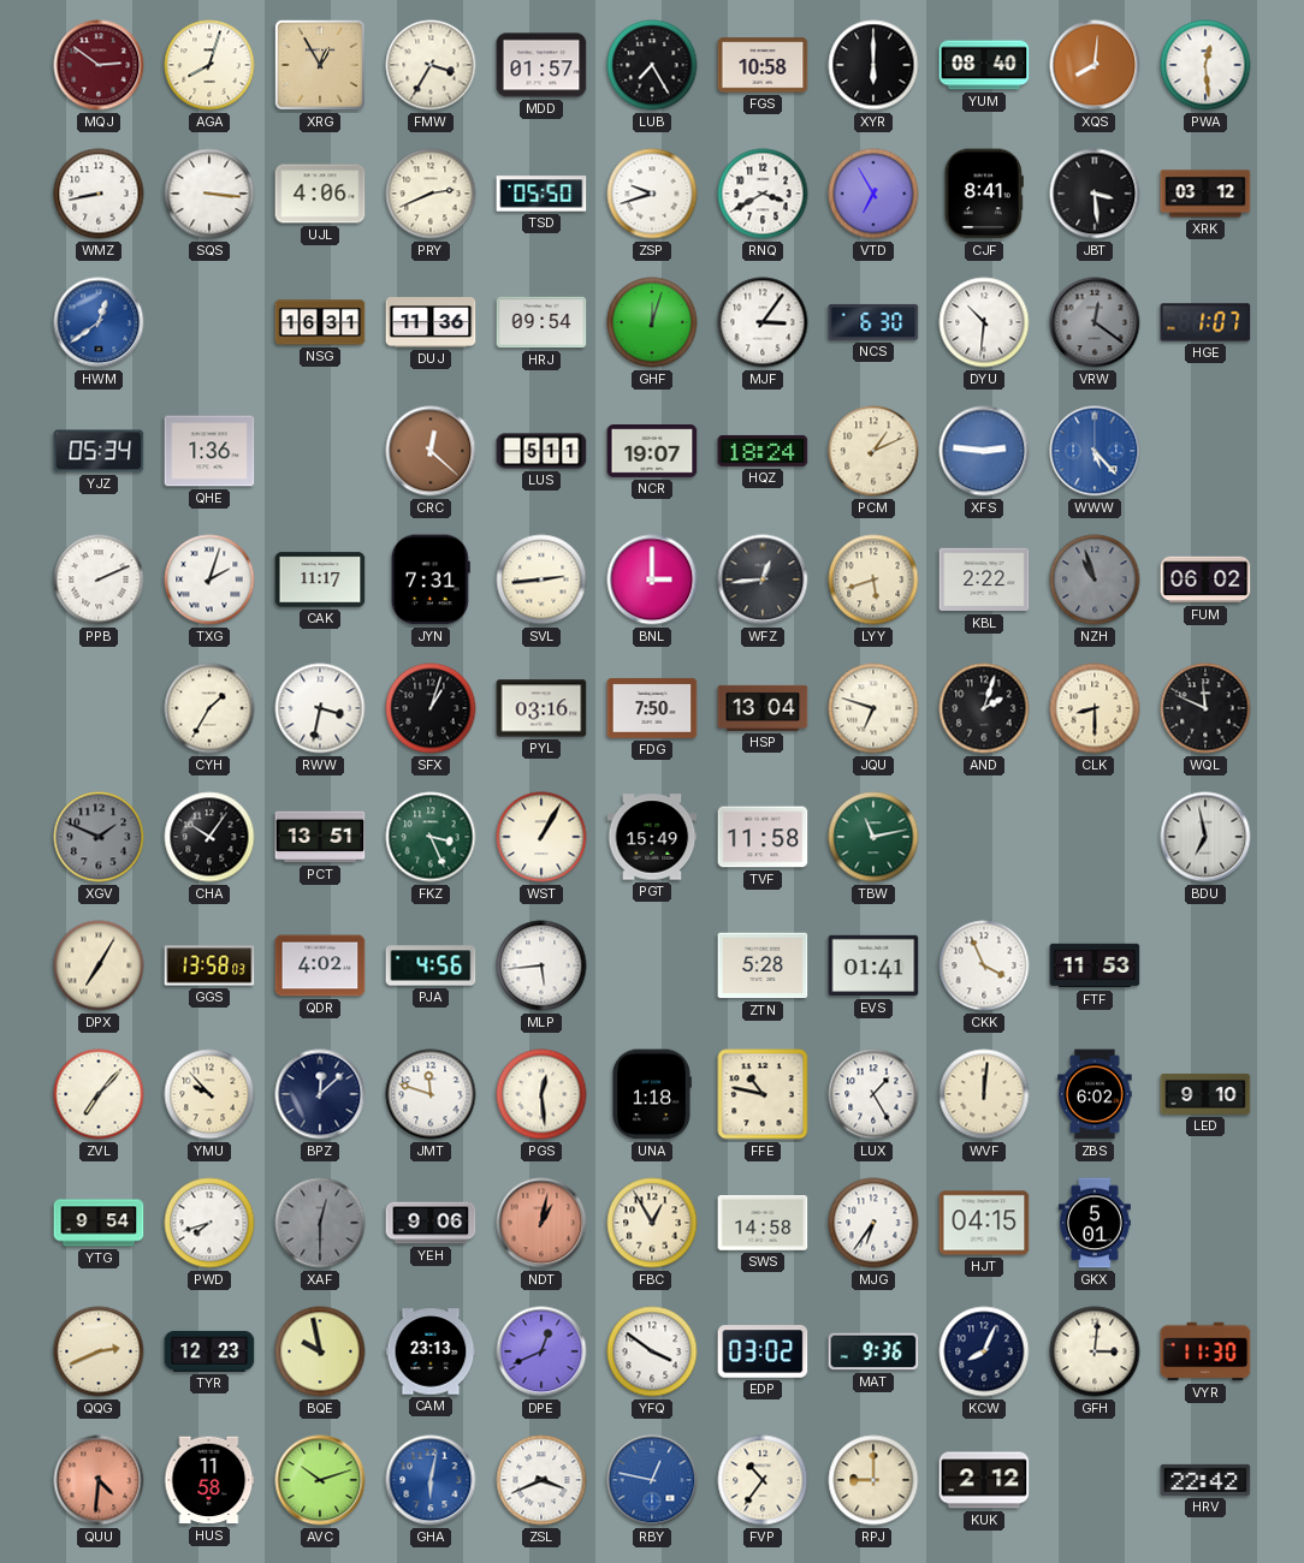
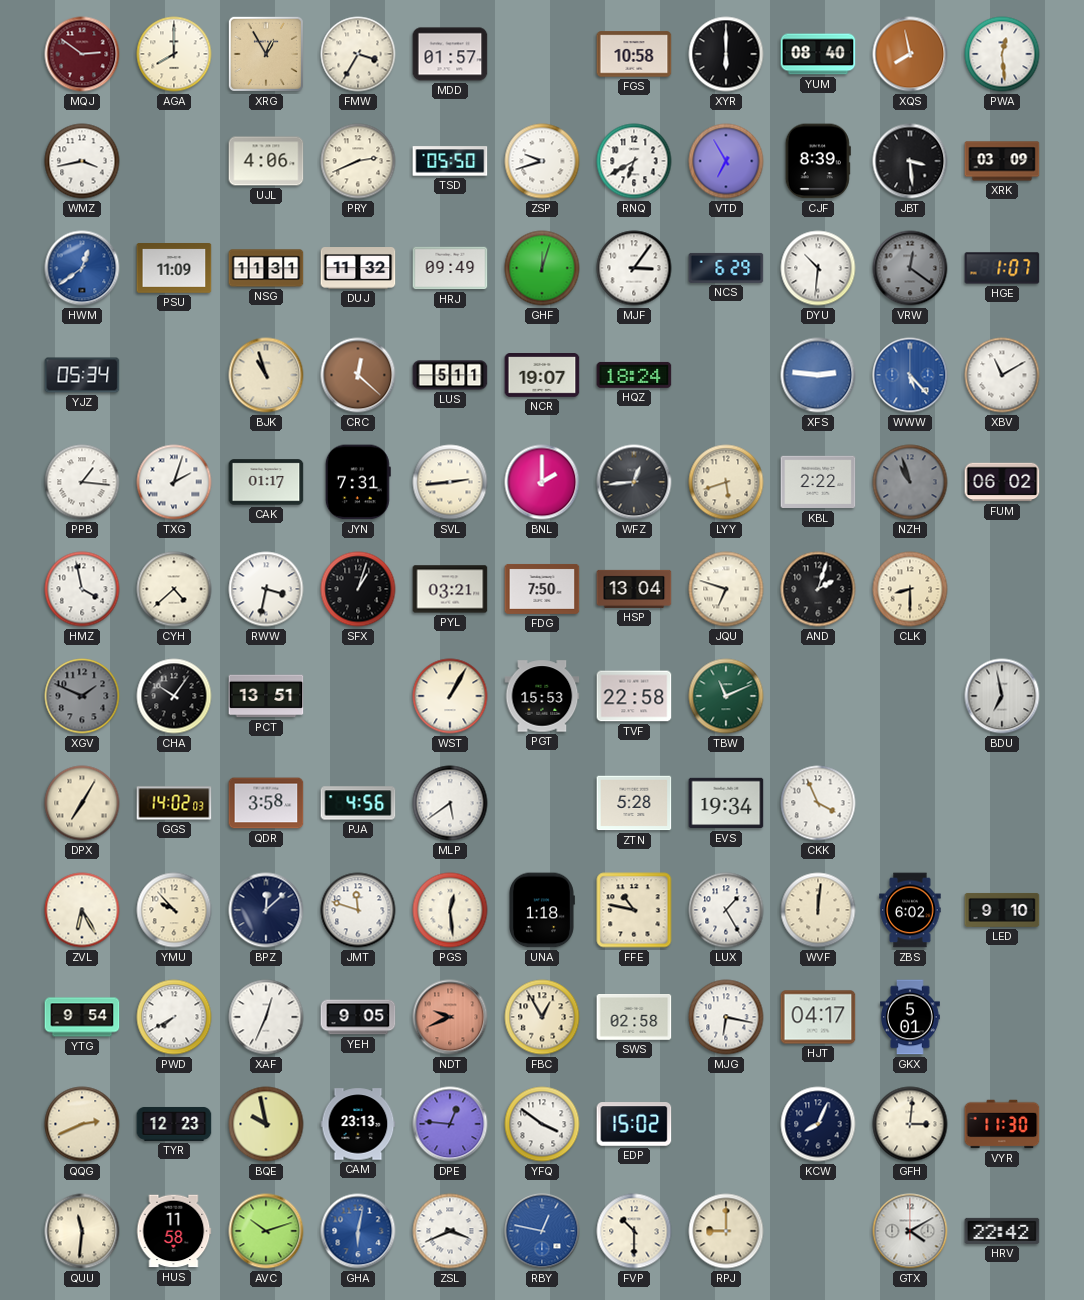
AGA: 8:03 -> 8:00 (174, 54)
LUB: 7:25 -> none (652, 65)
XQS: 8:01 -> 7:58 (910, 54)
WMZ: 8:43 -> 3:43 (82, 161)
SQS: 3:16 -> none (209, 194)
RNQ: 3:40 -> 6:40 (634, 161)
CJF: 8:41 -> 8:39 (818, 161)
XRK: 03:12 -> 03:09 (1002, 161)
PSU: none -> 11:09 (174, 269)
NSG: 16:31 -> 11:31 (266, 268)
DUJ: 11:36 -> 11:32 (358, 268)
HRJ: 09:54 -> 09:49 (450, 268)
NCS: 6:30 -> 6:29 (726, 268)
QHE: 1:36 -> none (209, 451)
BJK: none -> 10:57 (266, 375)
PCM: 1:11 -> none (873, 451)
XBV: none -> 11:10 (1002, 375)
PPB: 2:11 -> 1:16 (82, 482)
CAK: 11:17 -> 01:17 (266, 482)
BNL: 3:00 -> 2:00 (542, 482)
HMZ: none -> 3:58 (82, 589)
CYH: 1:35 -> 4:38 (174, 589)
PYL: 03:16 -> 03:21 (450, 589)
WQL: 11:49 -> none (1205, 708)
FKZ: 3:26 -> none (431, 837)
PGT: 15:49 -> 15:53 (542, 696)
TVF: 11:58 -> 22:58 (634, 696)
TBW: 11:13 -> 11:11 (726, 696)
GGS: 13:58 -> 14:02 (174, 803)
QDR: 4:02 -> 3:58 (266, 803)
MLP: 5:44 -> 5:39 (450, 803)
EVS: 01:41 -> 19:34 (726, 803)
FTF: 11:53 -> none (1095, 965)
ZVL: 7:07 -> 6:25 (82, 910)
PWD: 7:42 -> 7:40 (174, 1017)
XAF: 12:30 -> 12:34 (266, 1017)
XAF dial: grey -> white (266, 1017)
YEH: 9:06 -> 9:05 (358, 1017)
NDT: 1:02 -> 9:41 (450, 1017)
SWS: 14:58 -> 02:58 (634, 1018)
MJG: 6:36 -> 6:17 (726, 1017)
HJT: 04:15 -> 04:17 (818, 1017)
DPE: 12:41 -> 12:46 (450, 1124)
EDP: 03:02 -> 15:02 (634, 1124)
MAT: 9:36 -> none (873, 1351)
QUU: 4:31 -> 11:31 (82, 1231)
QUU dial: salmon -> cream (82, 1231)
FVP: 10:36 -> 10:30 (634, 1231)
KUK: 2:12 -> none (984, 1480)
GTX: none -> 4:10 (910, 1231)
